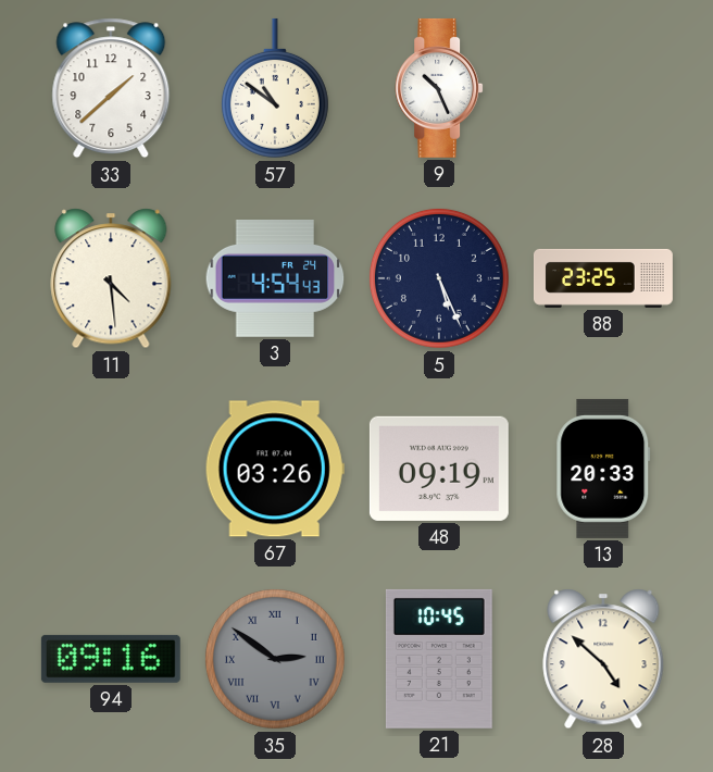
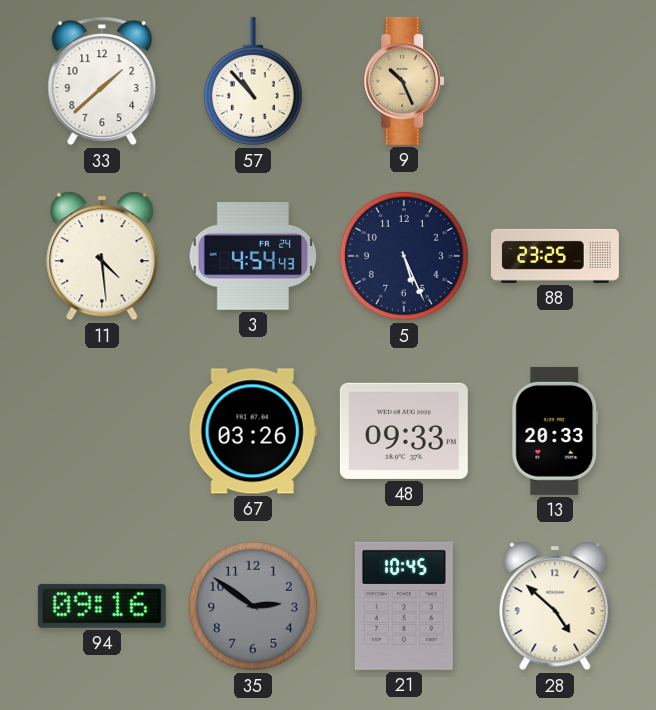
57: 10:51 -> 10:53 (253, 81)
9 dial: white -> champagne (404, 81)
48: 09:19 -> 09:33 (404, 431)
35 numerals: Roman -> Arabic (253, 606)
